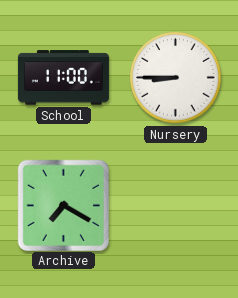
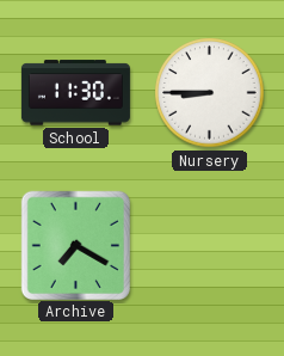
School: 11:00 -> 11:30 (75, 93)
